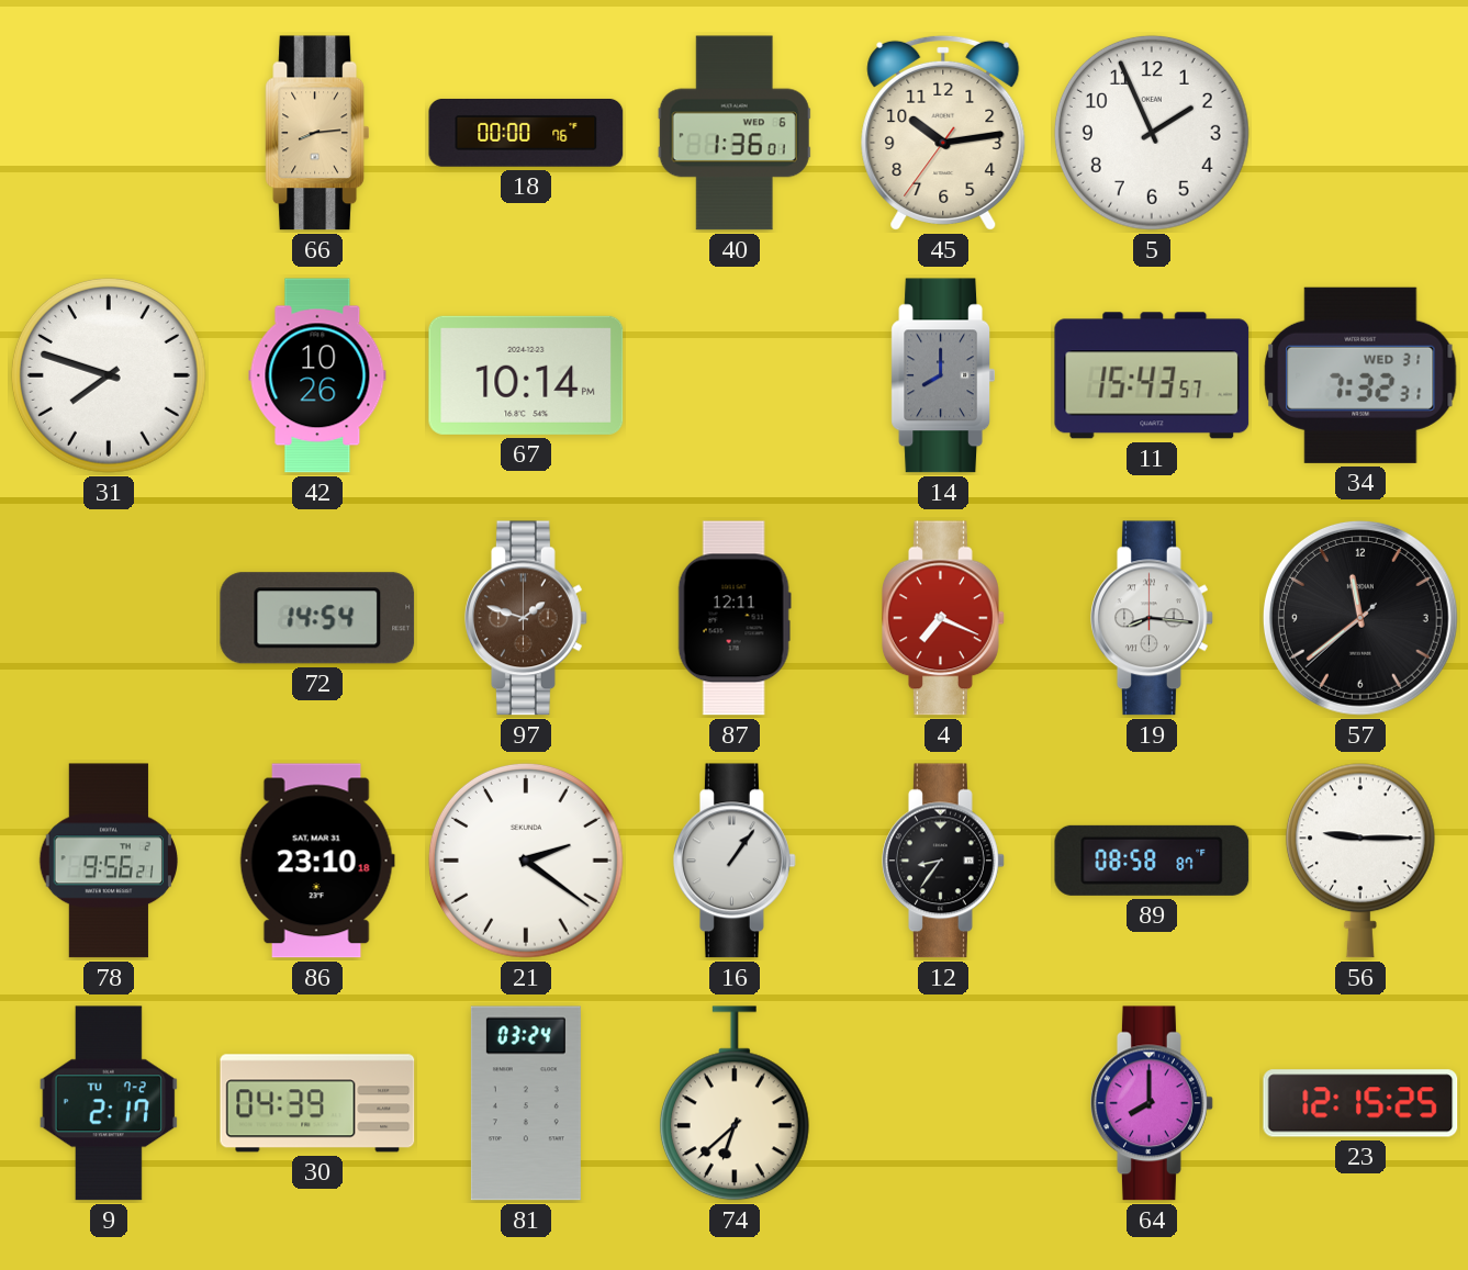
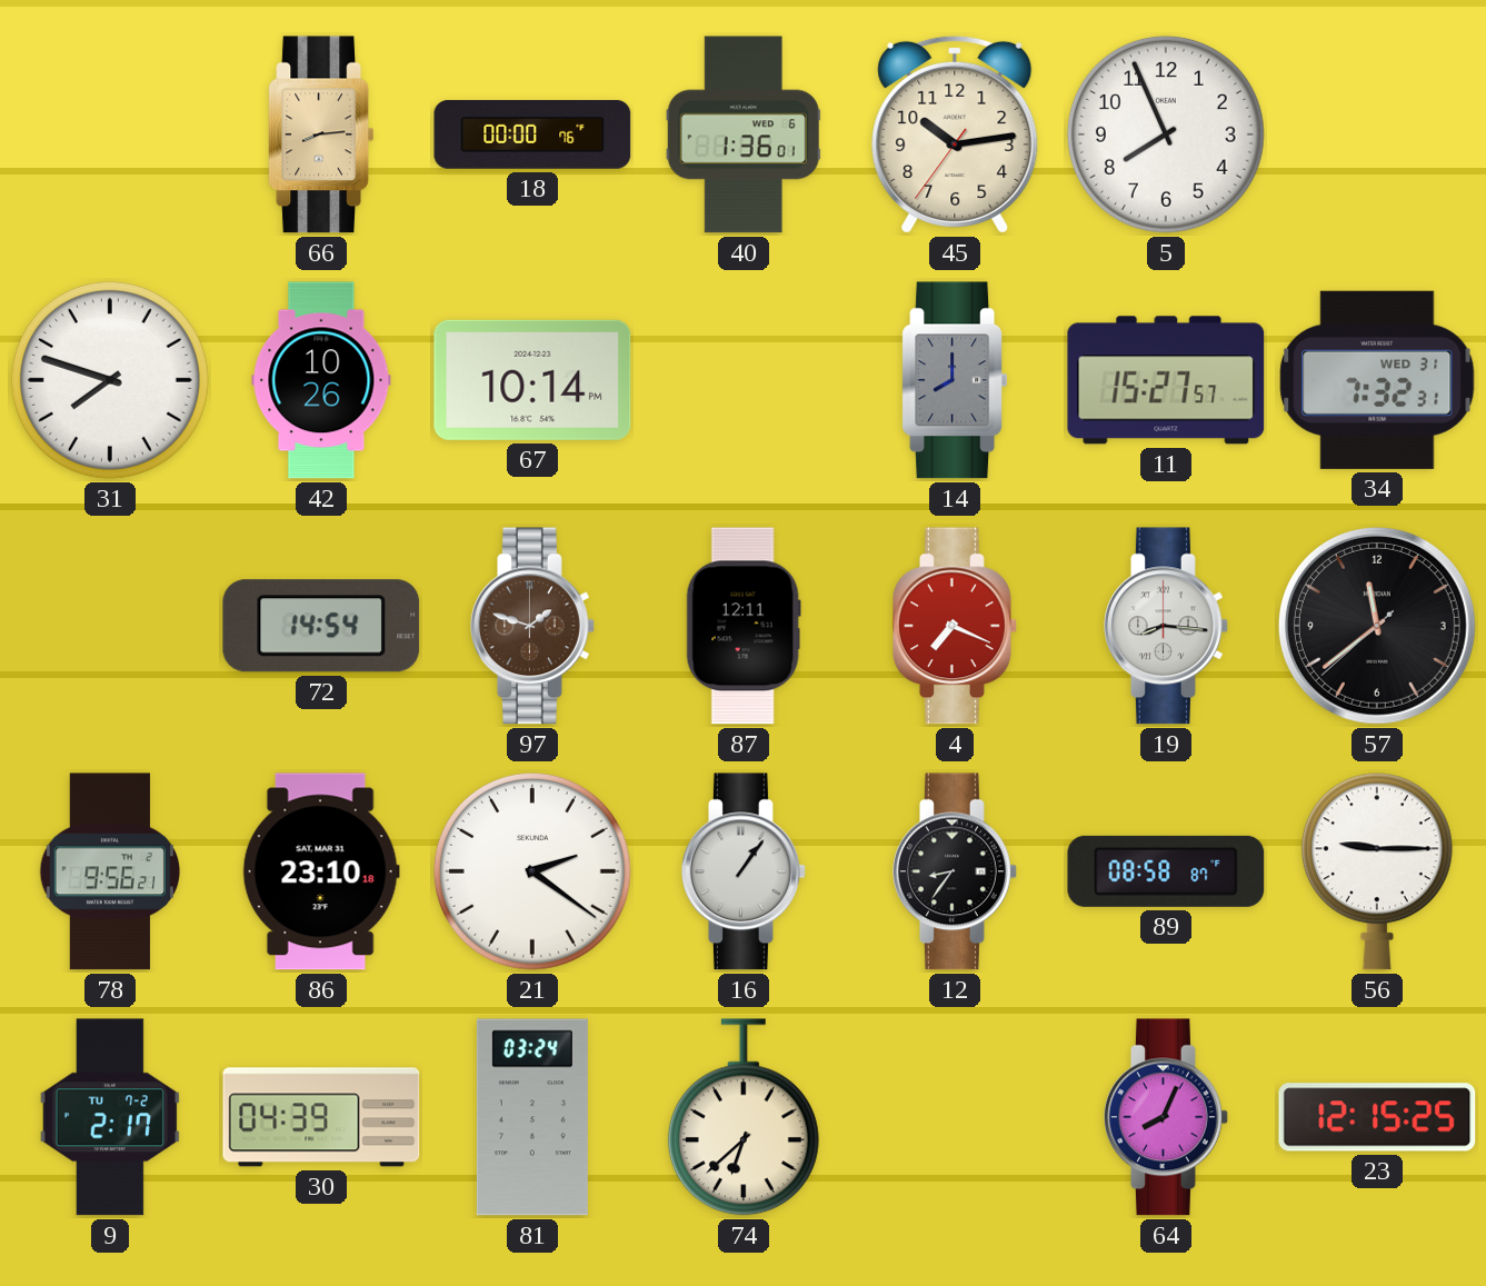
5: 1:56 -> 7:56 (1166, 134)
11: 15:43 -> 15:27 (1166, 380)
64: 8:00 -> 8:04 (1167, 1117)
